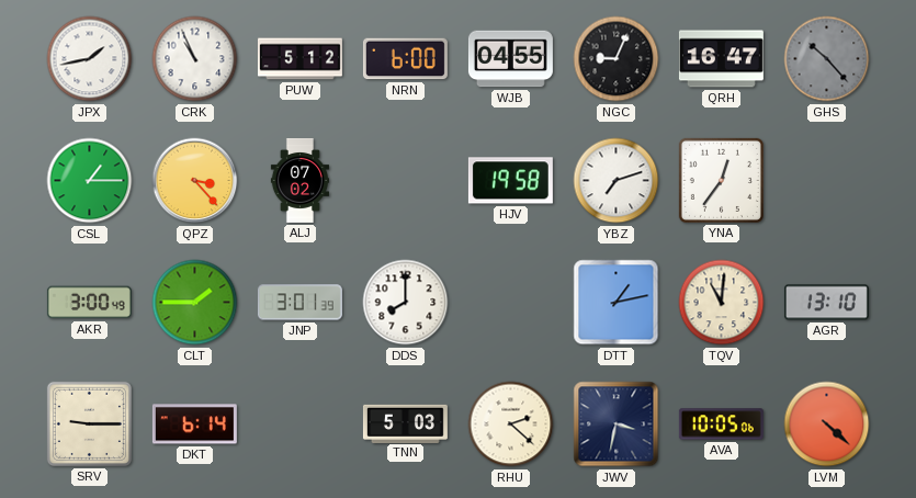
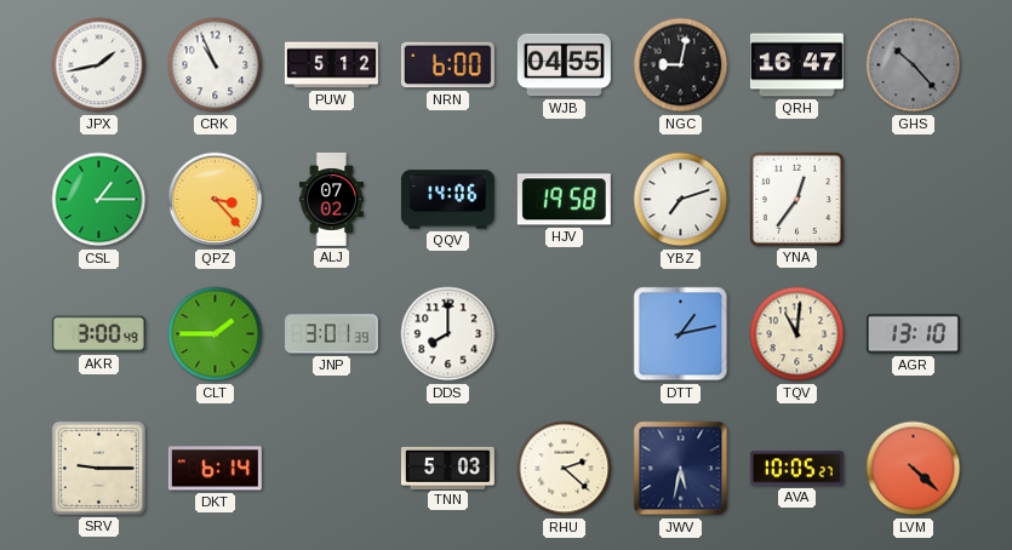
NGC: 9:04 -> 9:02 (681, 65)
QQV: none -> 14:06 (447, 200)
JWV: 3:32 -> 5:32 (681, 469)
AVA: 10:05:06 -> 10:05:27 (796, 469)
